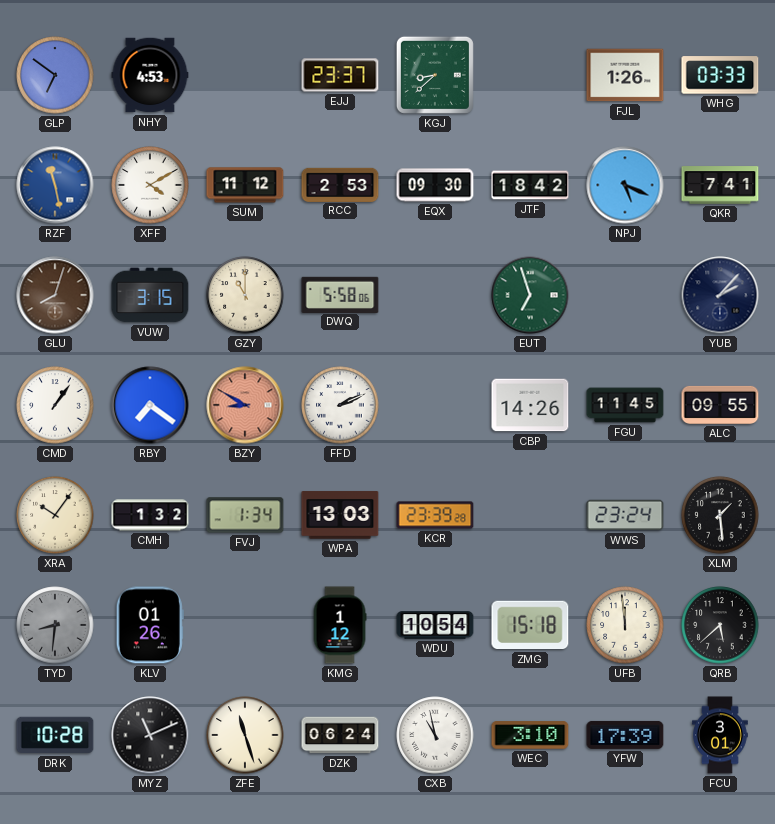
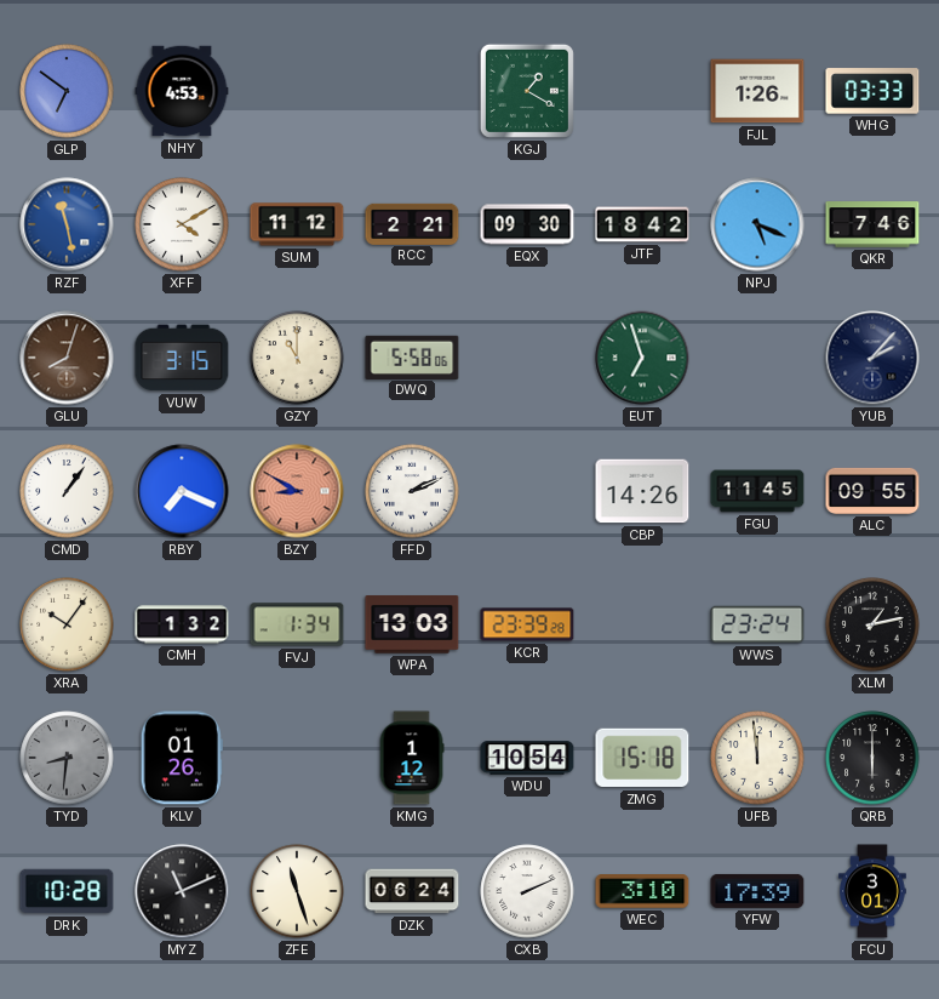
EJJ: 23:37 -> none (340, 75)
KGJ: 8:38 -> 1:20 (527, 91)
RCC: 2:53 -> 2:21 (412, 223)
QKR: 7:41 -> 7:46 (872, 224)
RBY: 7:21 -> 7:19 (182, 491)
XLM: 1:29 -> 1:13 (872, 624)
QRB: 5:38 -> 6:00 (872, 758)
CXB: 10:58 -> 2:11 (527, 891)
